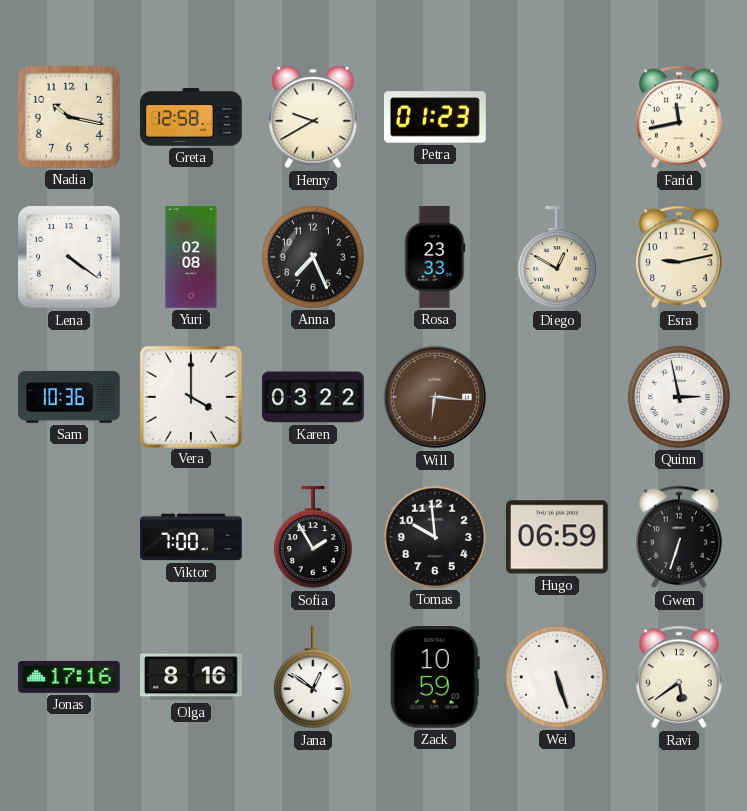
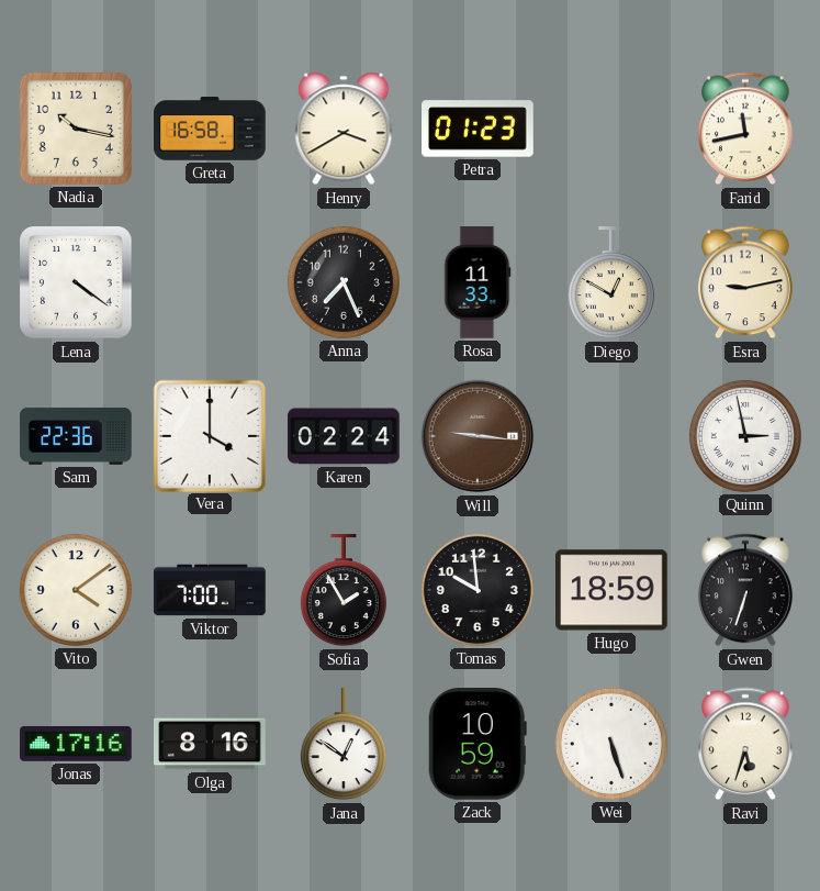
Greta: 12:58 -> 16:58 (210, 129)
Henry: 9:40 -> 3:40 (344, 129)
Yuri: 02:08 -> none (191, 257)
Rosa: 23:33 -> 11:33 (478, 282)
Sam: 10:36 -> 22:36 (76, 436)
Karen: 03:22 -> 02:24 (344, 436)
Will: 6:16 -> 9:16 (478, 436)
Vito: none -> 4:09 (76, 590)
Hugo: 06:59 -> 18:59 (613, 590)
Ravi: 5:39 -> 5:33 (745, 744)
